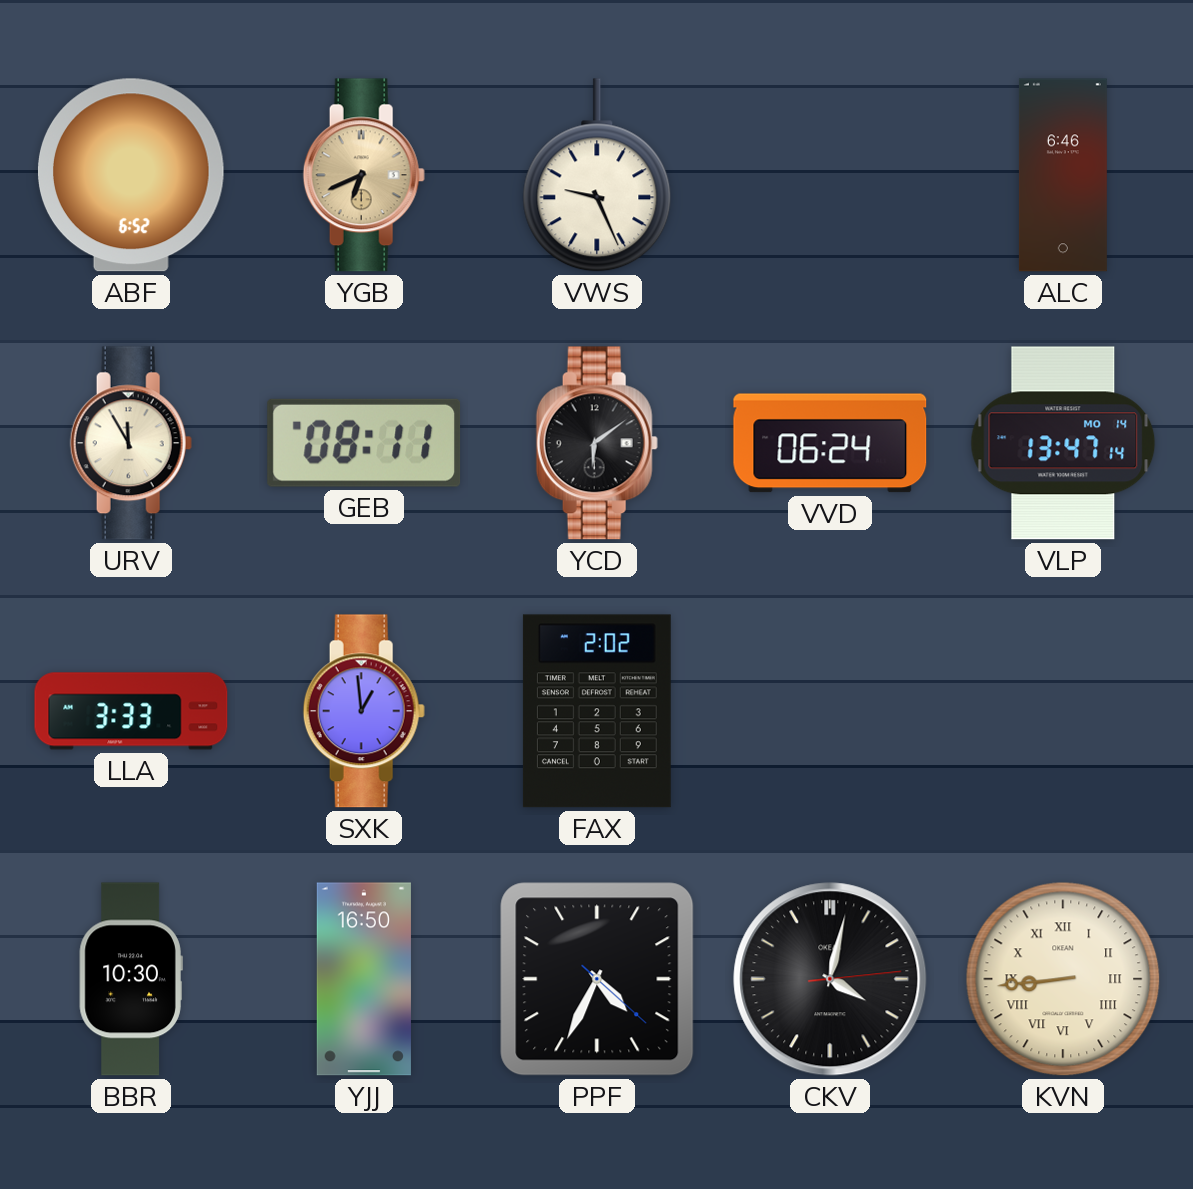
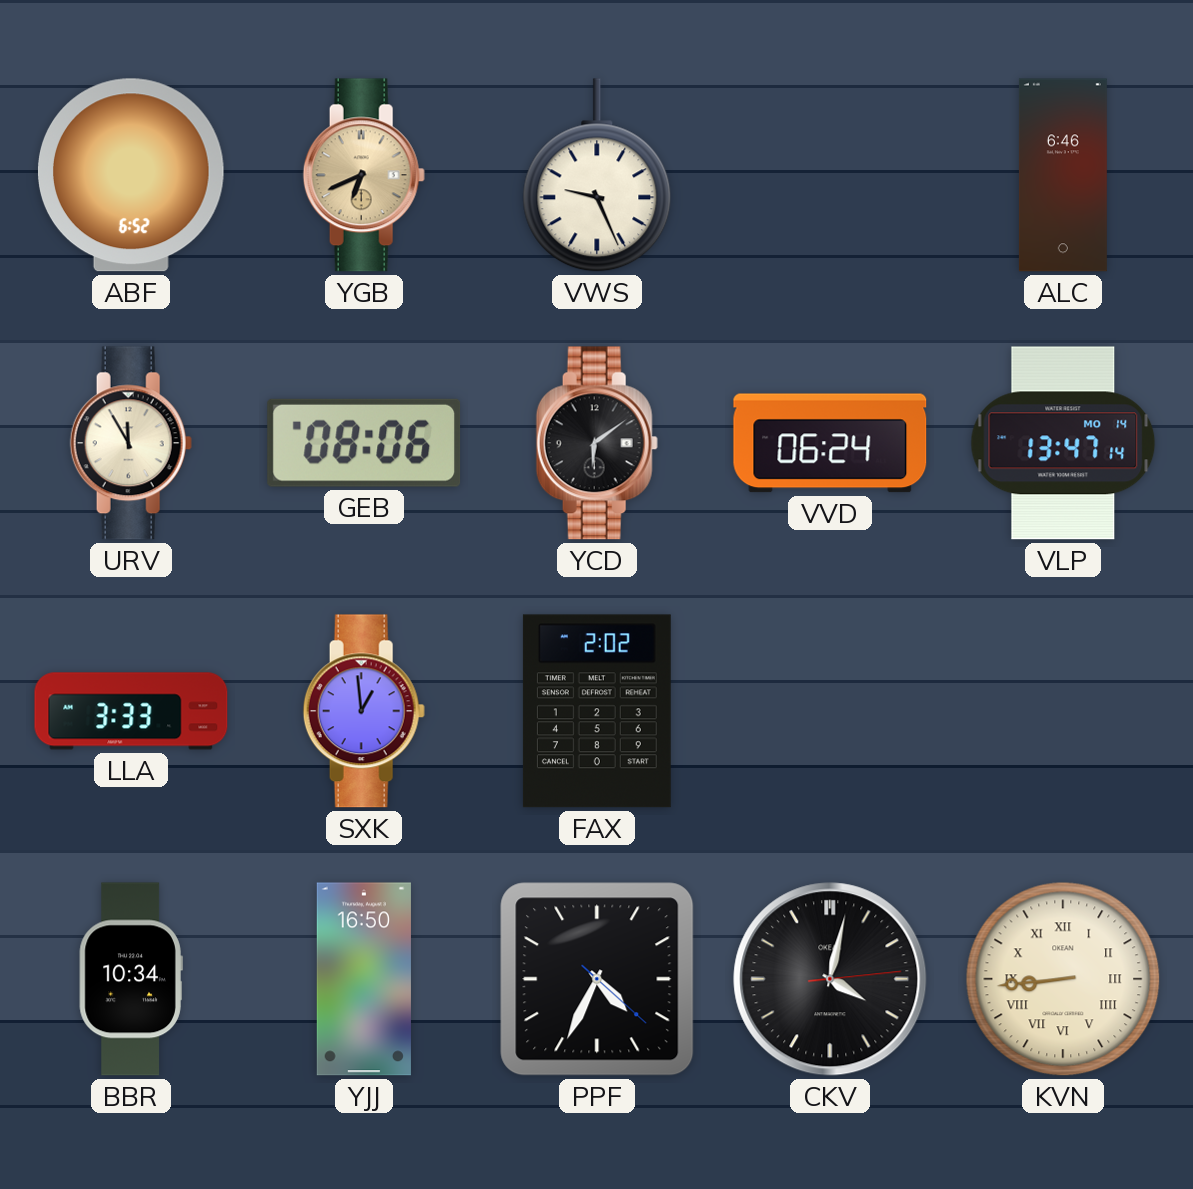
GEB: 08:11 -> 08:06 (364, 443)
BBR: 10:30 -> 10:34 (131, 979)
